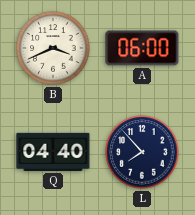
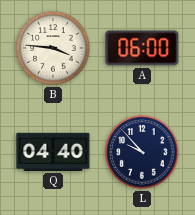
B: 3:41 -> 3:46 (53, 48)
L: 7:53 -> 9:53 (142, 152)
